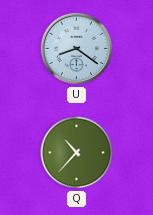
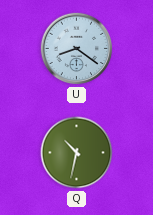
Q: 10:37 -> 10:32 (77, 153)
